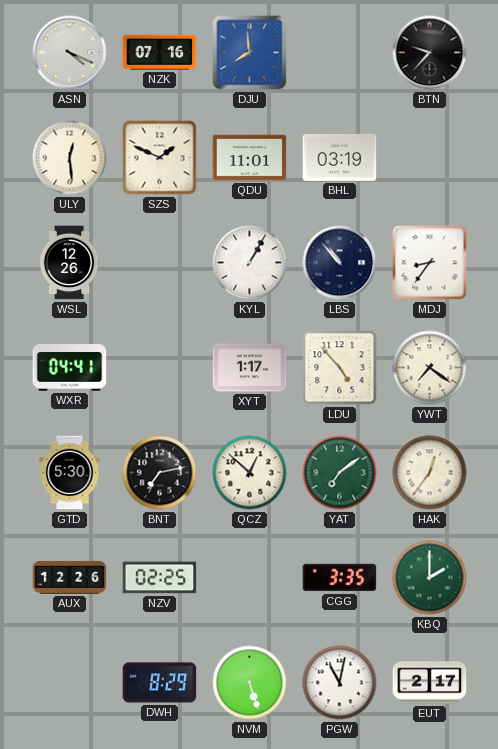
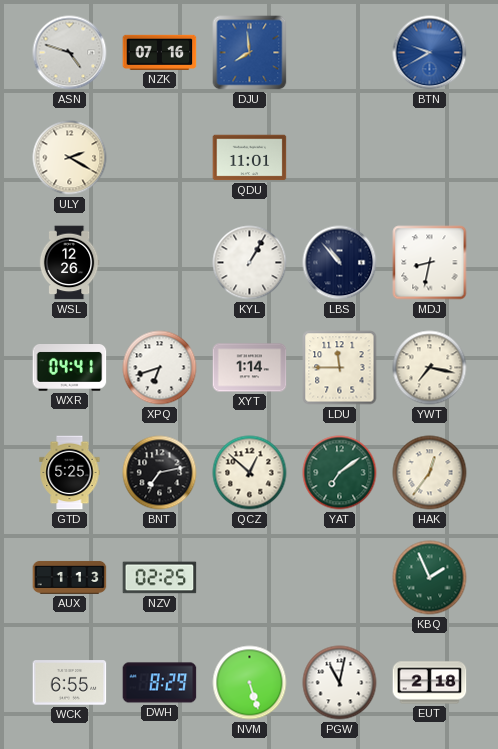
ASN: 4:19 -> 4:48 (70, 53)
BTN: 9:37 -> 9:40 (430, 53)
BTN dial: black -> blue (430, 53)
ULY: 12:29 -> 2:20 (70, 158)
SZS: 1:49 -> none (160, 158)
BHL: 03:19 -> none (340, 157)
MDJ: 8:36 -> 8:32 (430, 263)
XPQ: none -> 6:42 (160, 368)
XYT: 1:17 -> 1:14 (250, 368)
LDU: 4:53 -> 11:45 (340, 368)
YWT: 7:21 -> 7:17 (430, 368)
GTD: 5:30 -> 5:25 (70, 473)
AUX: 12:26 -> 1:13 (70, 577)
CGG: 3:35 -> none (340, 578)
KBQ: 2:00 -> 1:56 (430, 578)
WCK: none -> 6:55 (70, 683)
EUT: 2:17 -> 2:18 (430, 683)
